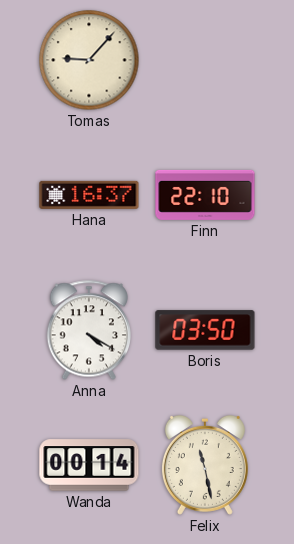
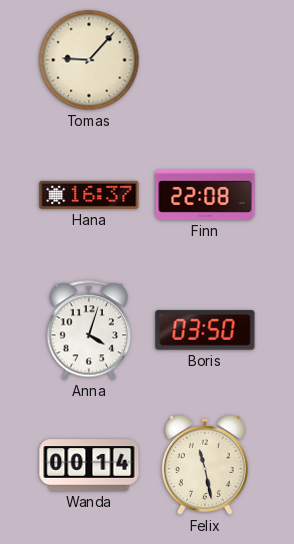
Finn: 22:10 -> 22:08 (205, 195)
Anna: 4:20 -> 4:03 (88, 330)
